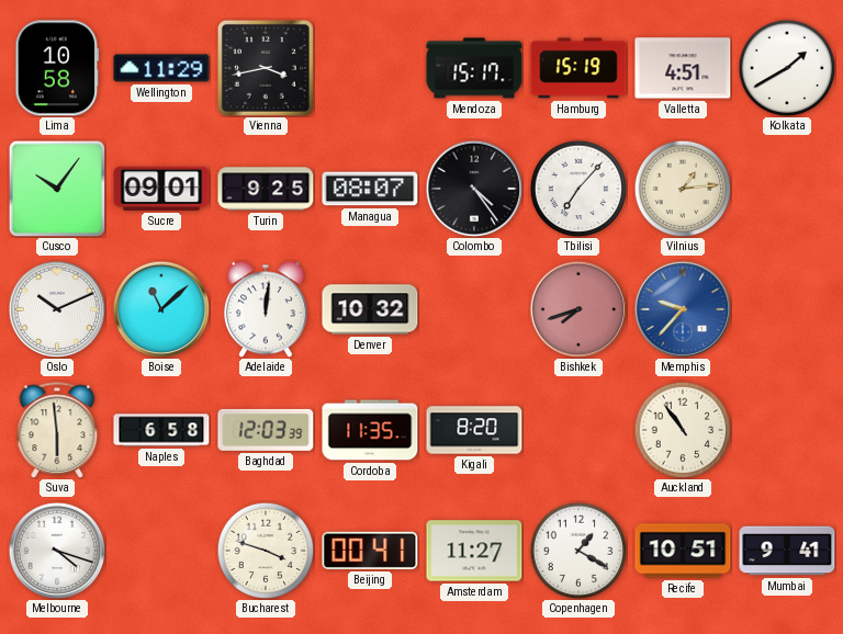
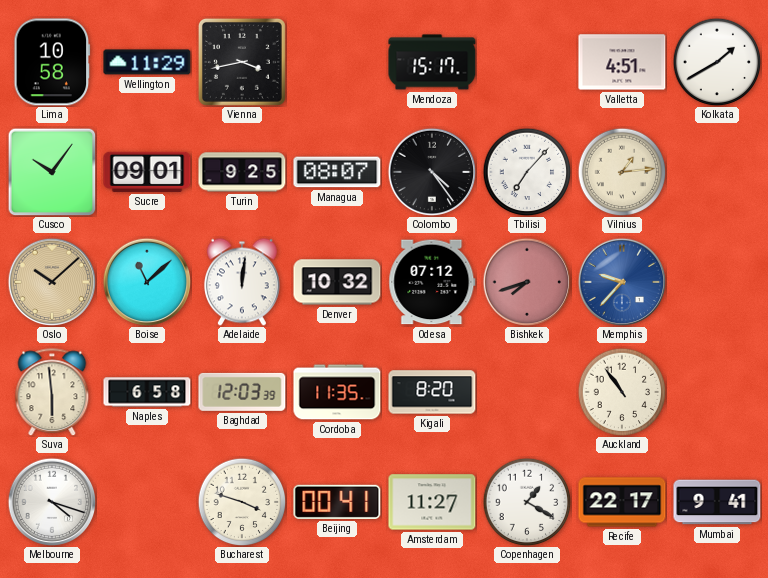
Hamburg: 15:19 -> none (578, 68)
Oslo: 10:11 -> 10:08 (52, 282)
Oslo dial: white -> champagne (52, 282)
Odesa: none -> 07:12 (432, 282)
Recife: 10:51 -> 22:17 (622, 502)
